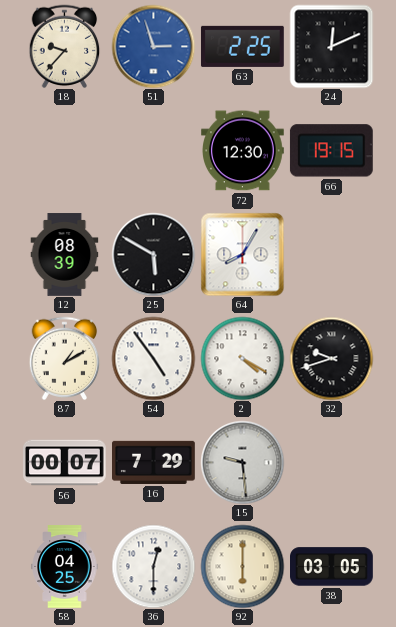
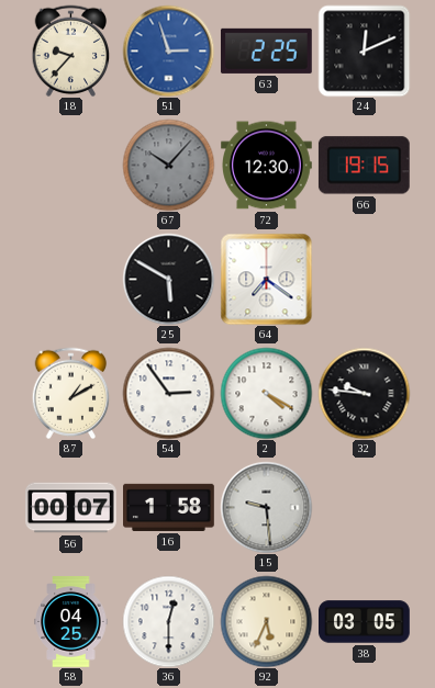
67: none -> 10:07 (168, 165)
12: 08:39 -> none (65, 255)
64: 8:05 -> 7:21 (266, 279)
54: 4:54 -> 2:54 (168, 393)
32: 9:42 -> 9:46 (364, 393)
16: 7:29 -> 1:58 (169, 507)
92: 6:00 -> 5:34 (266, 621)
